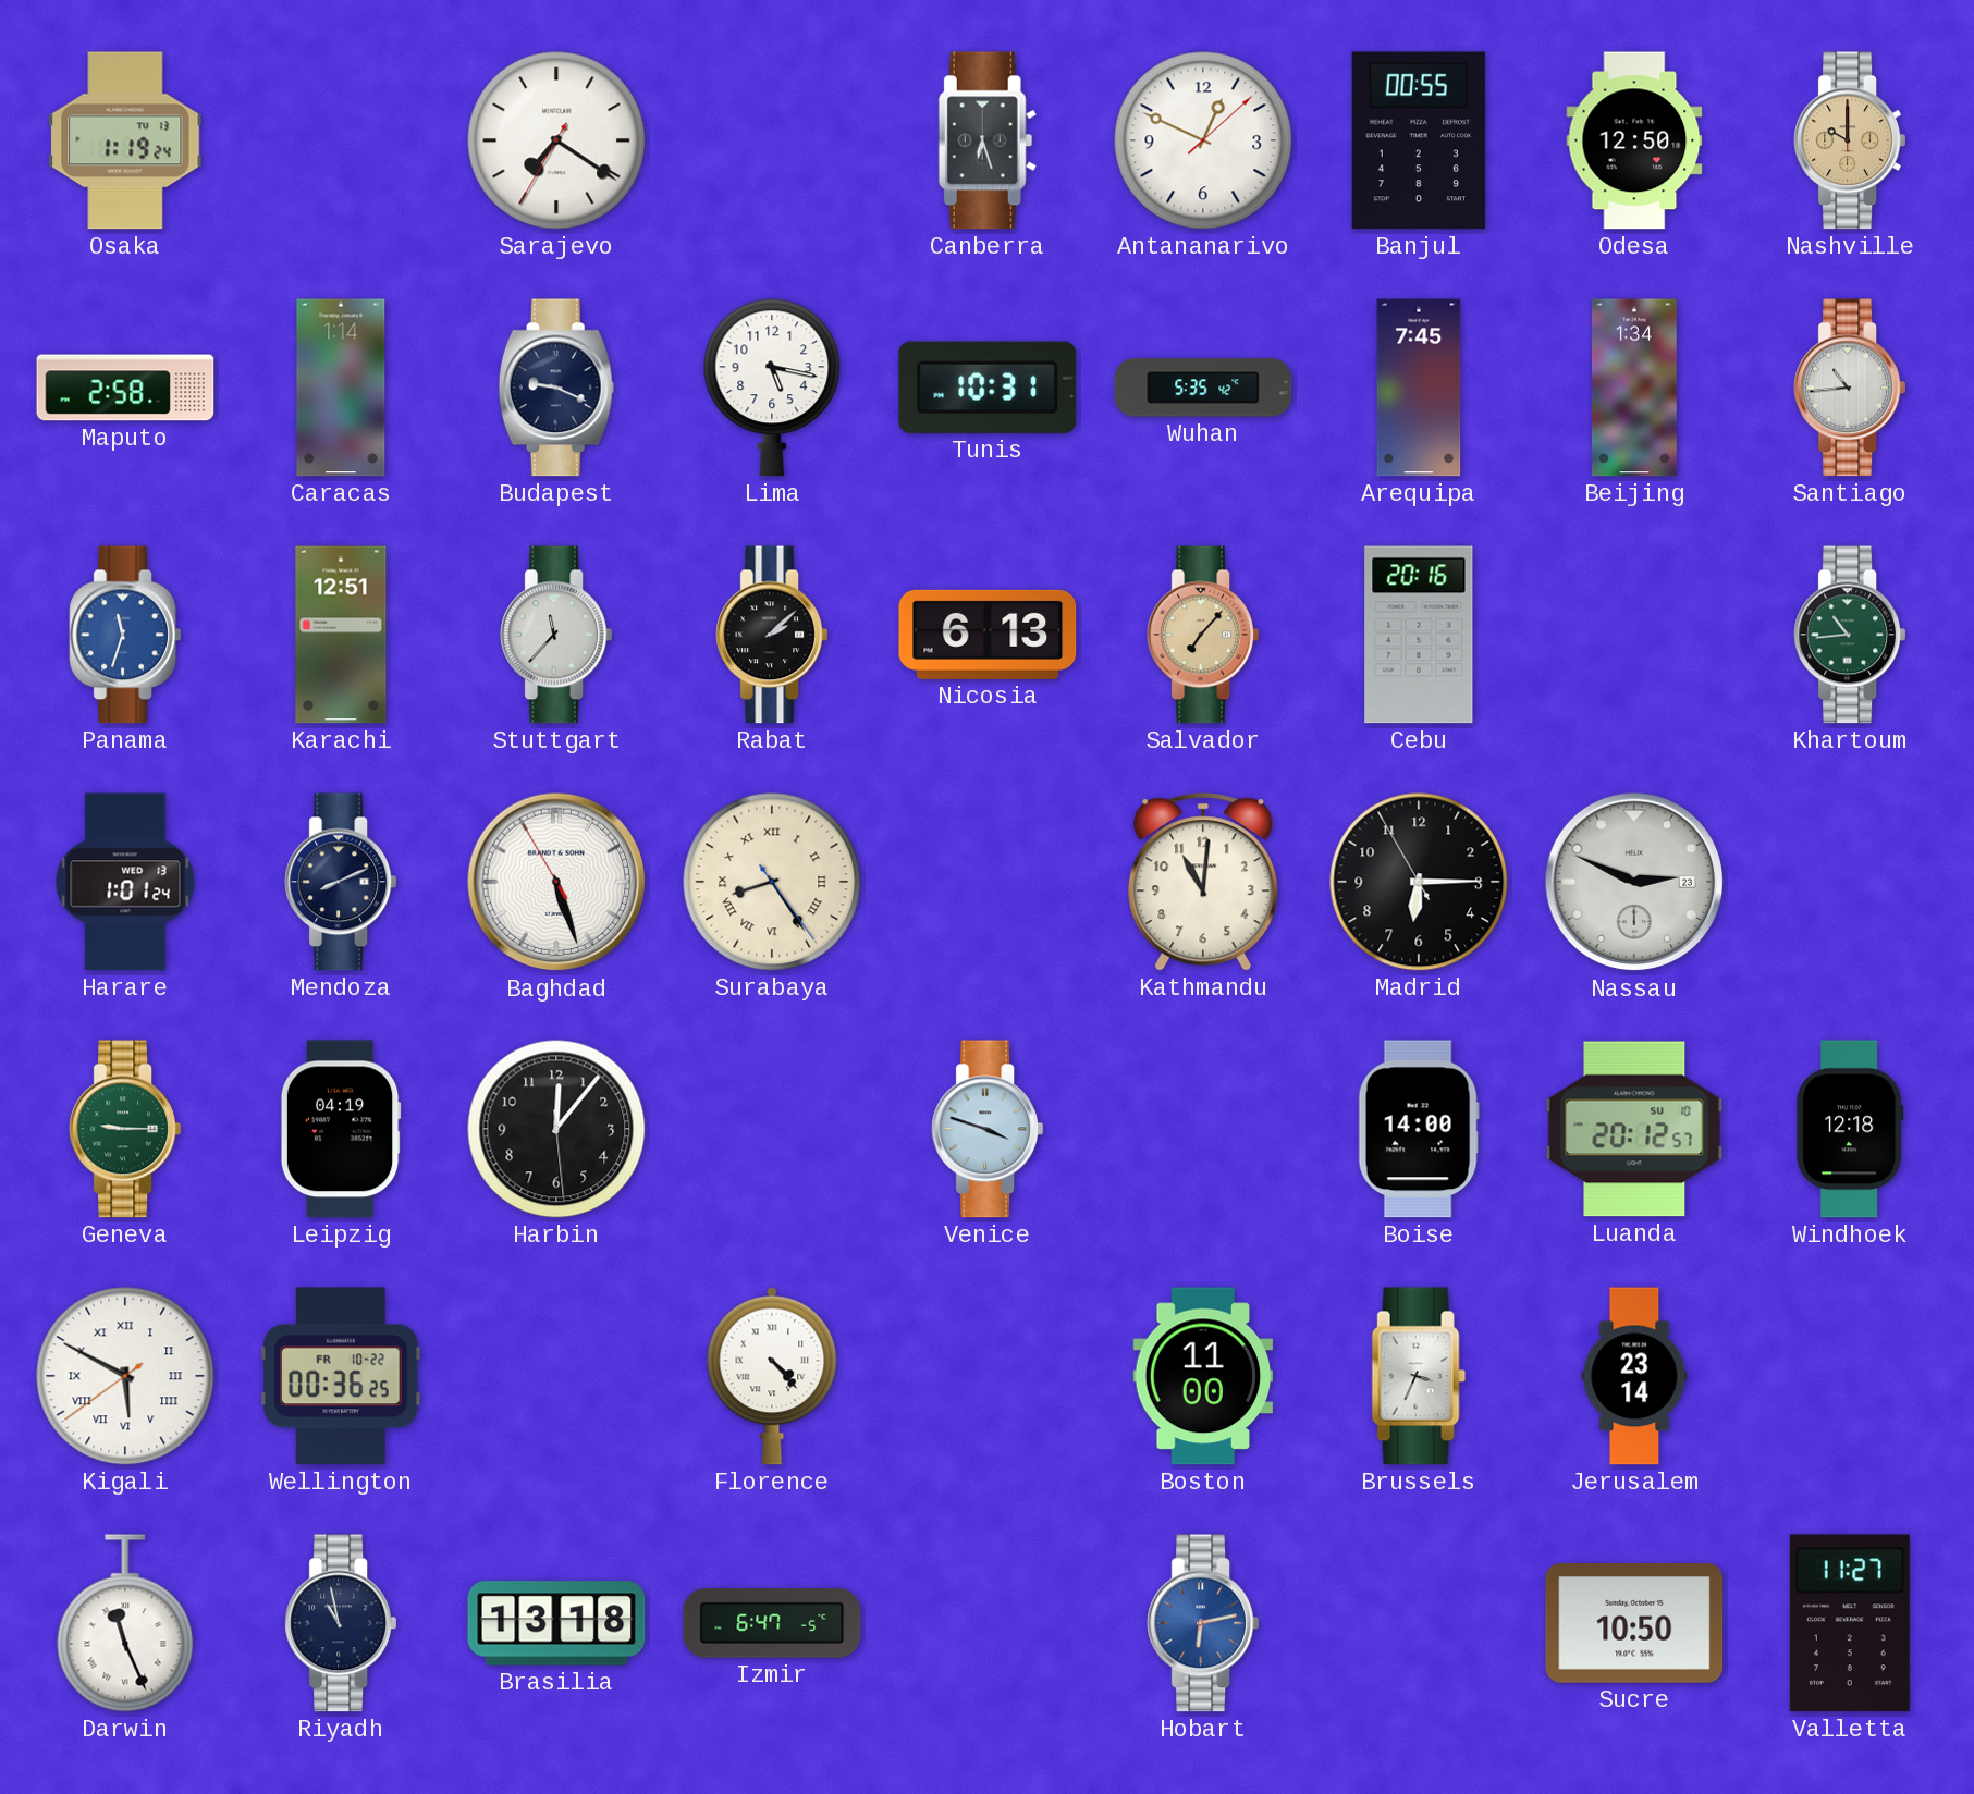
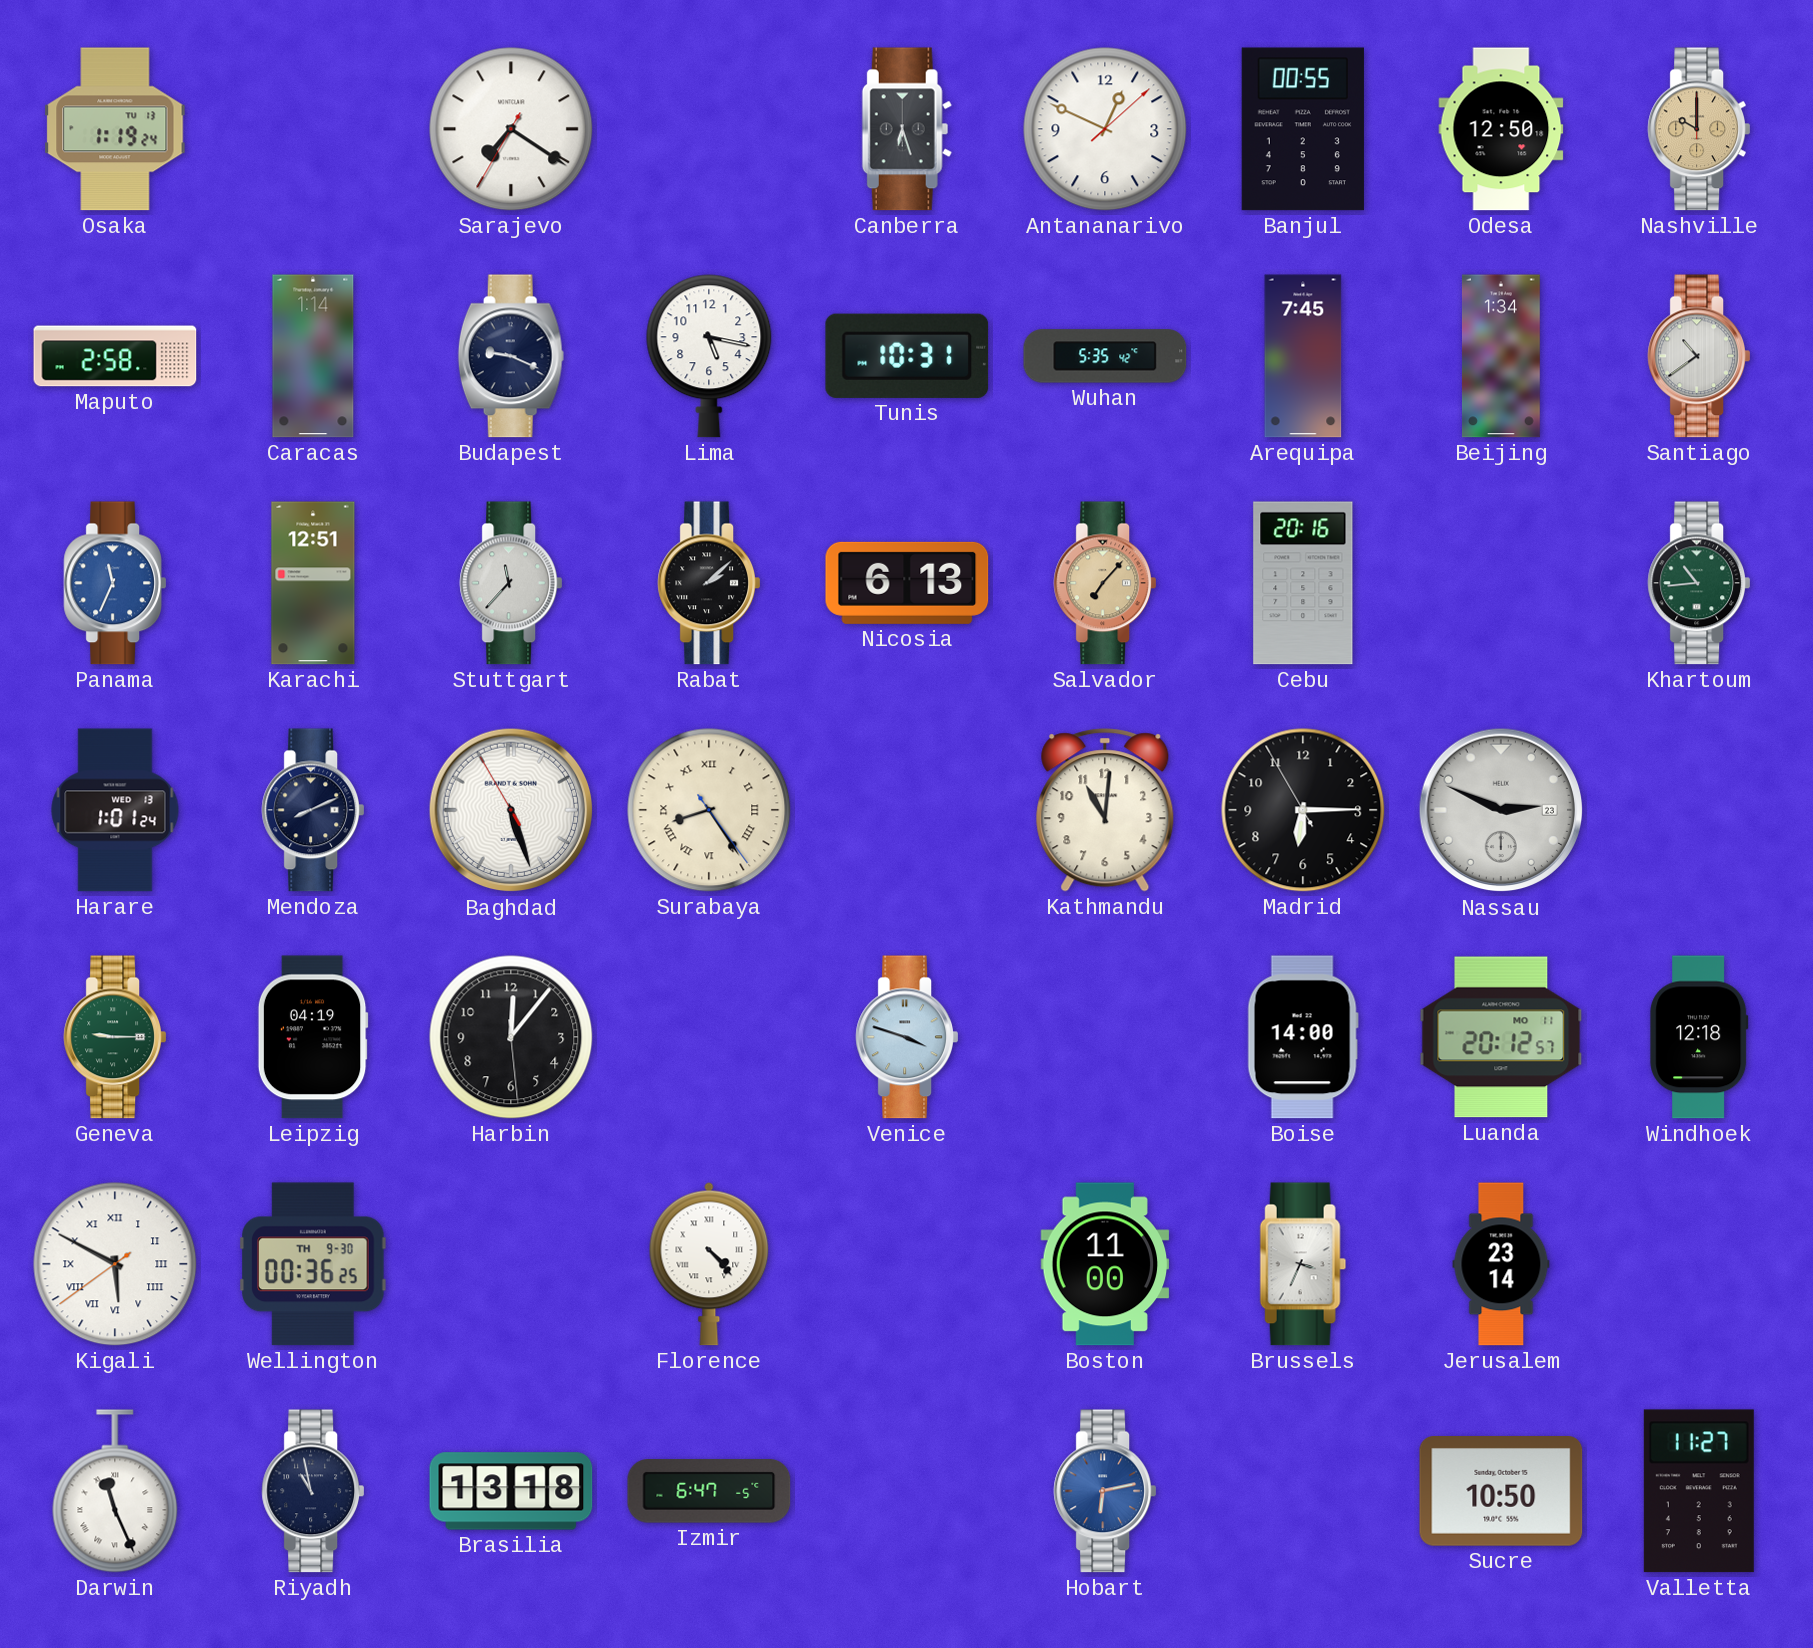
Santiago: 10:44 -> 10:39 (1698, 356)
Panama: 11:33 -> 11:34 (114, 583)
Luanda date: SU 10 -> MO 11 (1501, 1037)
Wellington date: FR 10-22 -> TH 9-30 (313, 1264)
